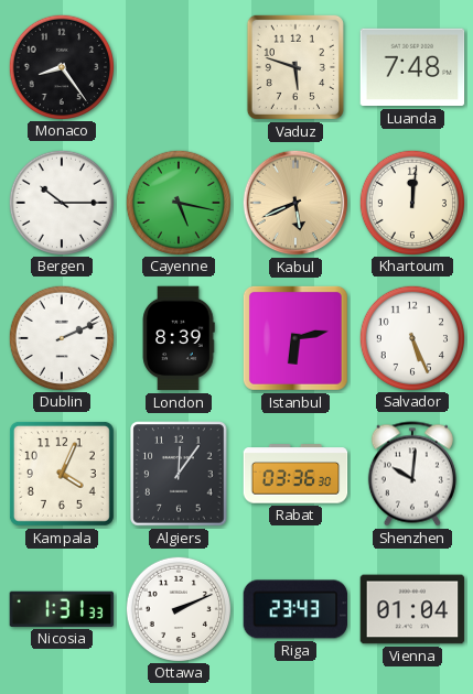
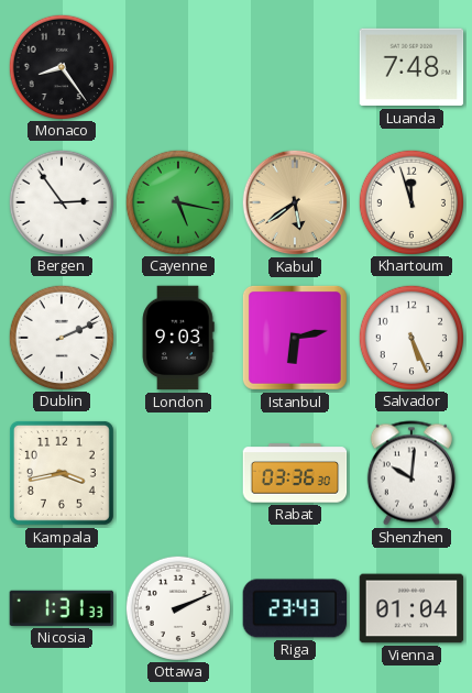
Vaduz: 5:48 -> none (295, 67)
Bergen: 10:15 -> 2:54 (61, 201)
Kabul: 5:41 -> 5:39 (295, 202)
Khartoum: 12:01 -> 11:57 (410, 201)
London: 8:39 -> 9:03 (178, 338)
Kampala: 4:04 -> 3:43 (62, 473)
Algiers: 12:06 -> none (179, 474)
